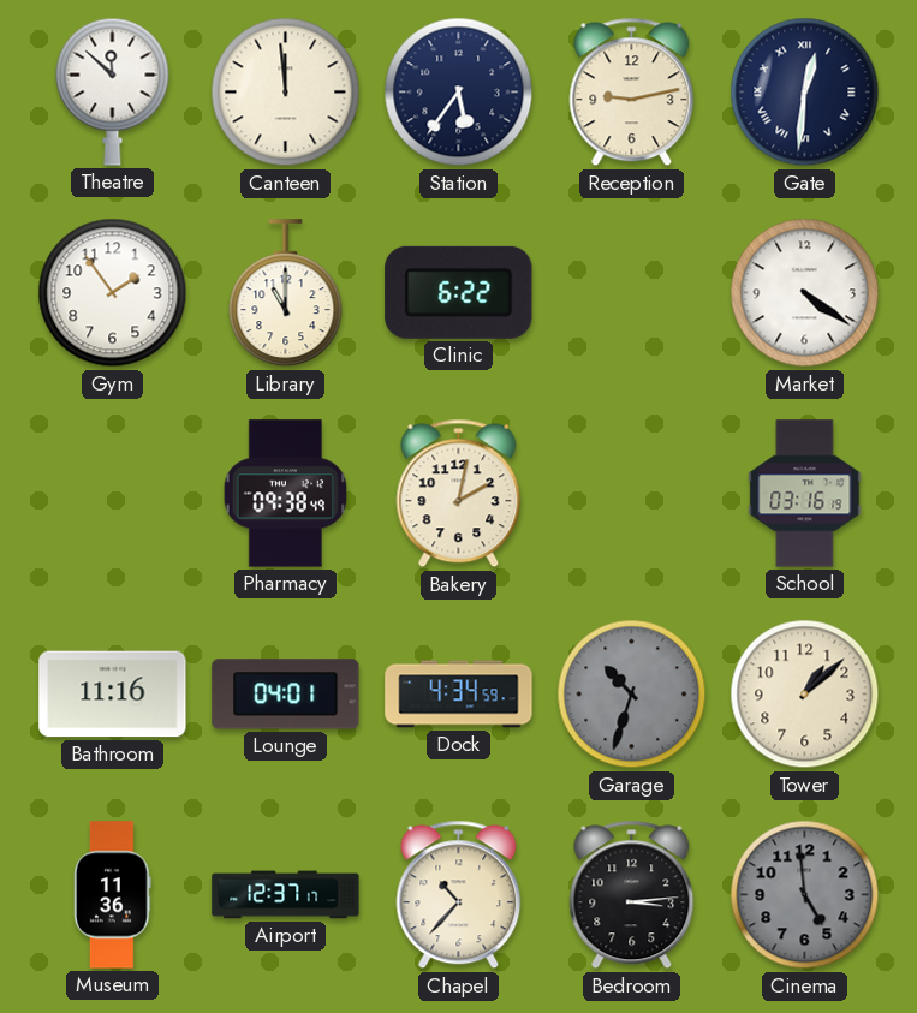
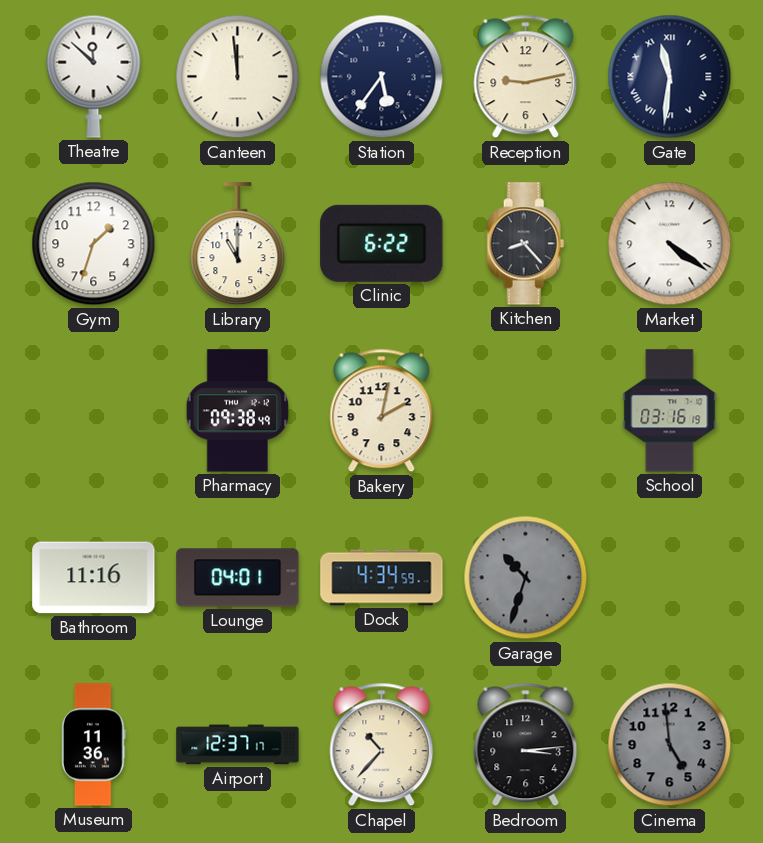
Gate: 12:31 -> 11:31 (670, 77)
Gym: 1:54 -> 1:33 (94, 244)
Kitchen: none -> 8:23 (526, 244)
Tower: 1:08 -> none (805, 695)
